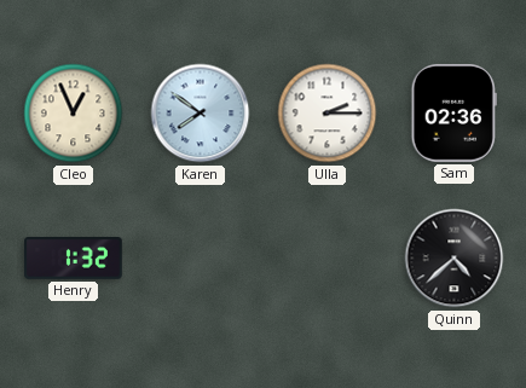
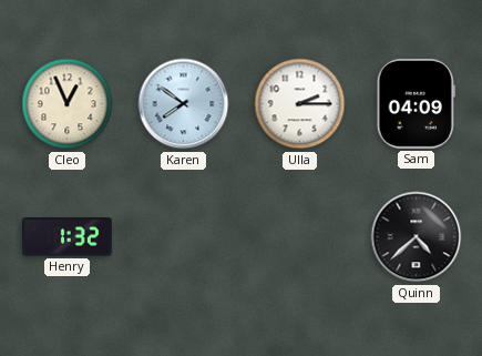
Sam: 02:36 -> 04:09 (416, 103)
